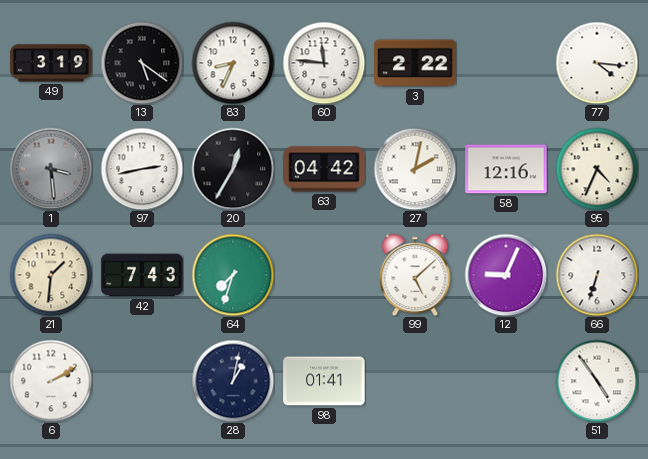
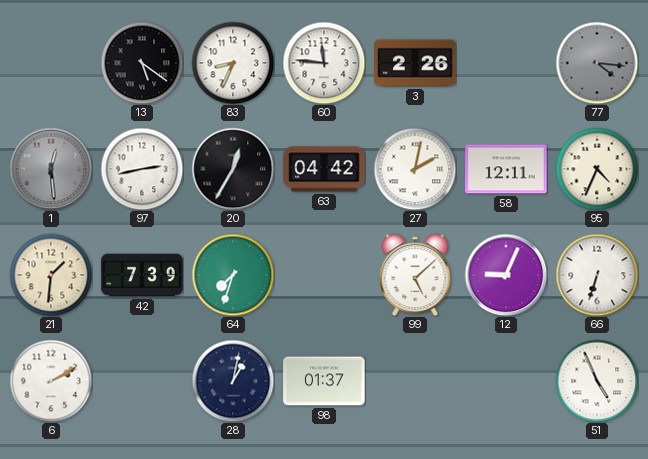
49: 3:19 -> none (51, 63)
3: 2:22 -> 2:26 (415, 63)
77 dial: white -> grey (597, 63)
1: 3:29 -> 12:29 (51, 169)
58: 12:16 -> 12:11 (506, 169)
42: 7:43 -> 7:39 (142, 275)
98: 01:41 -> 01:37 (324, 381)
51: 4:54 -> 4:56 (597, 381)
